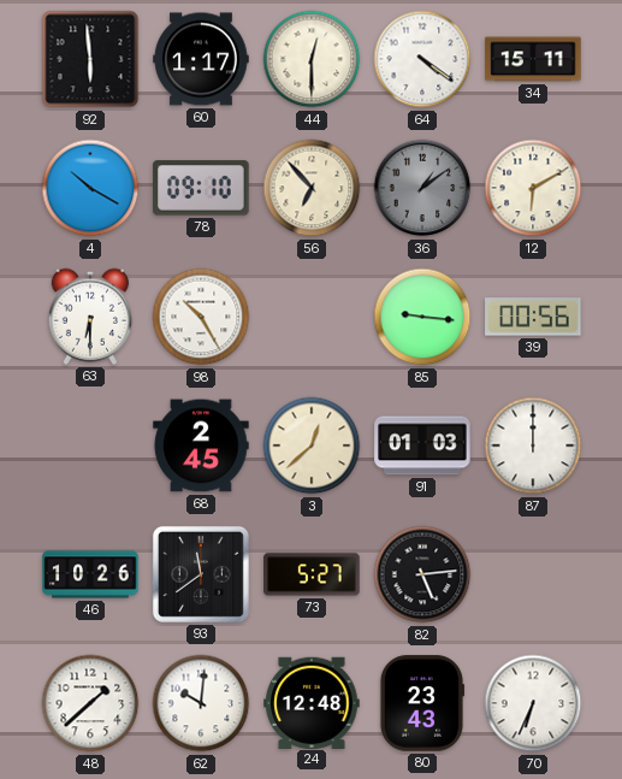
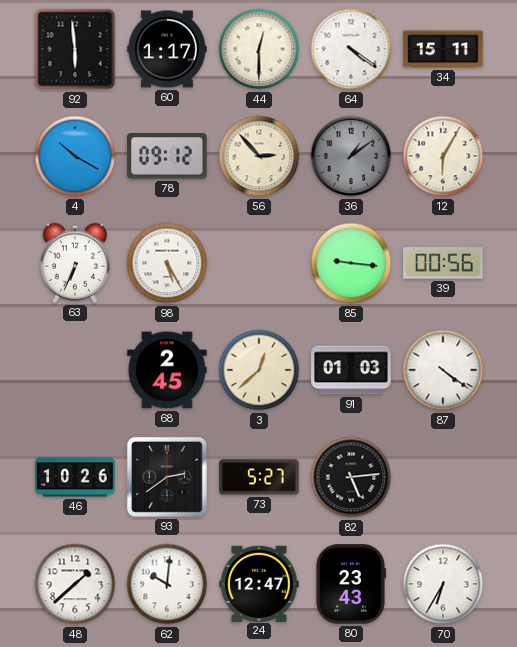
78: 09:10 -> 09:12 (167, 156)
56: 6:53 -> 2:53 (259, 156)
12: 6:10 -> 6:05 (443, 156)
63: 6:30 -> 6:34 (74, 263)
98: 10:25 -> 5:25 (167, 263)
87: 12:00 -> 4:21 (443, 370)
93: 11:39 -> 2:39 (167, 477)
24: 12:48 -> 12:47 (259, 583)
70: 6:34 -> 6:35 (443, 584)
